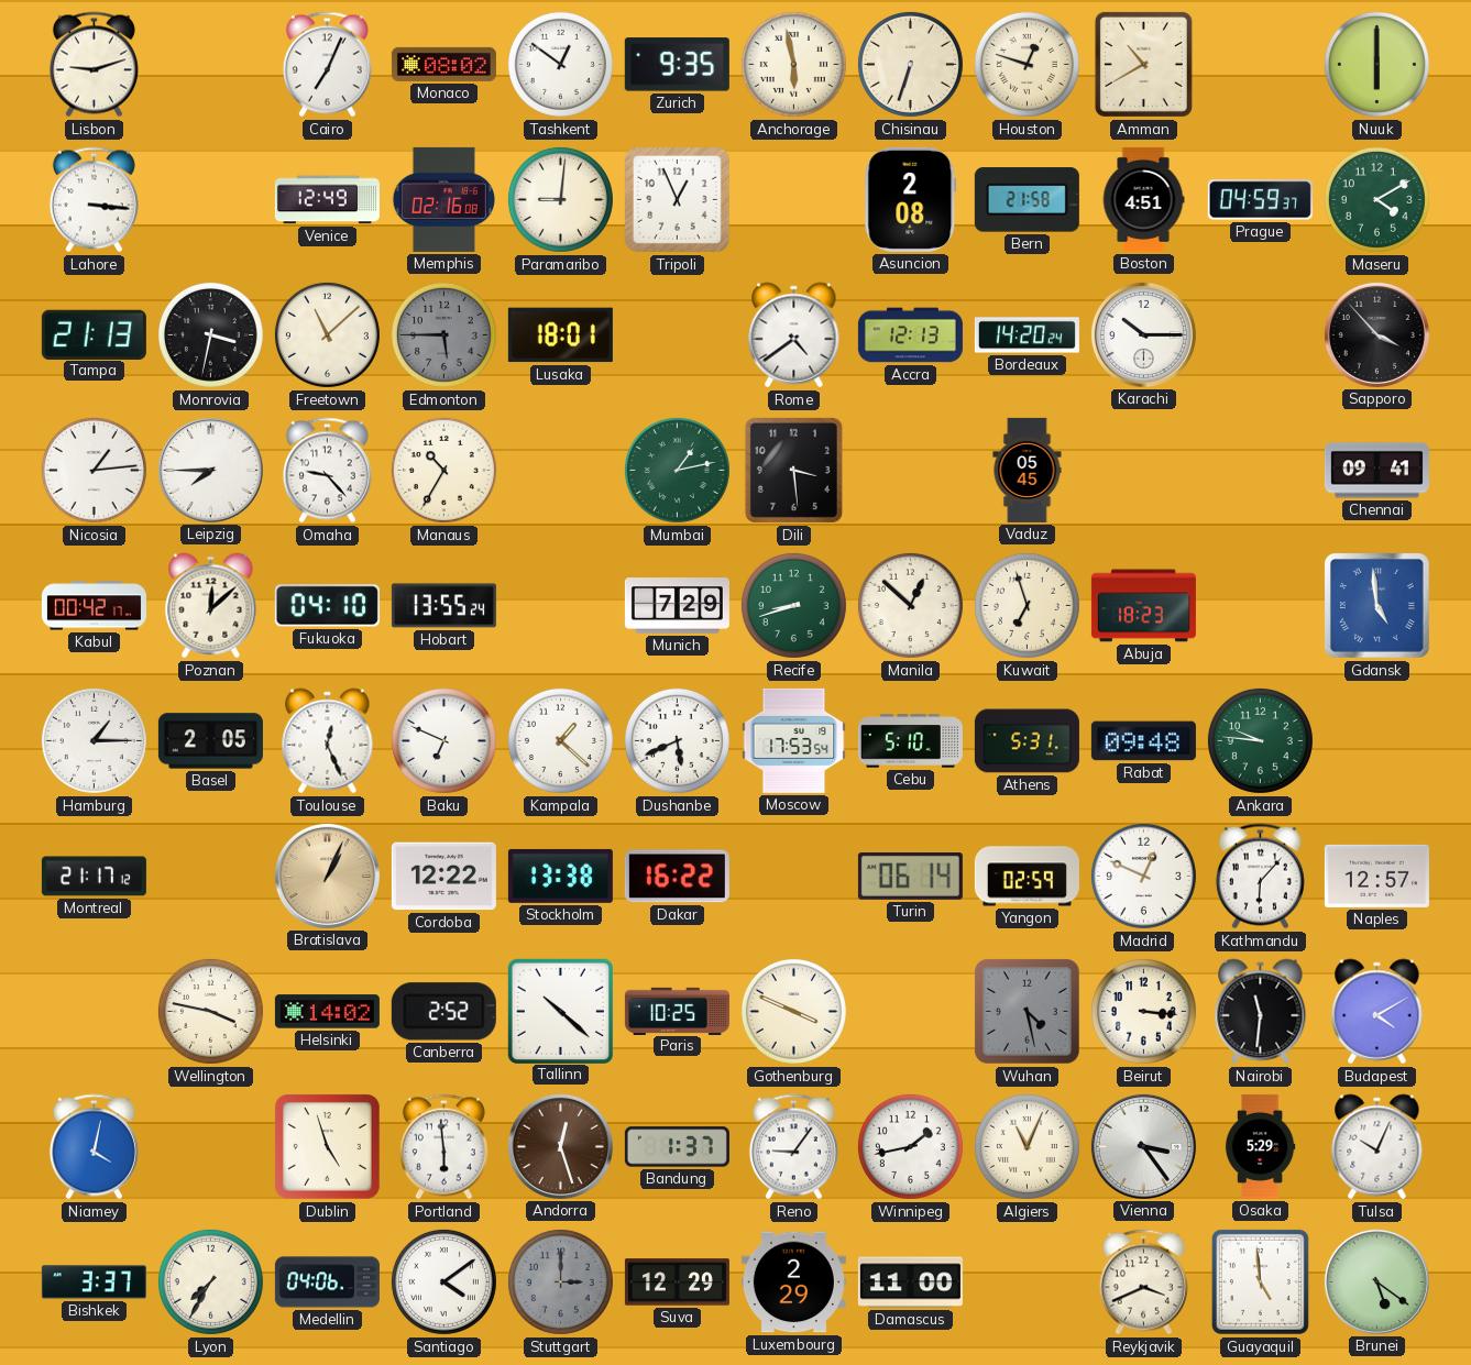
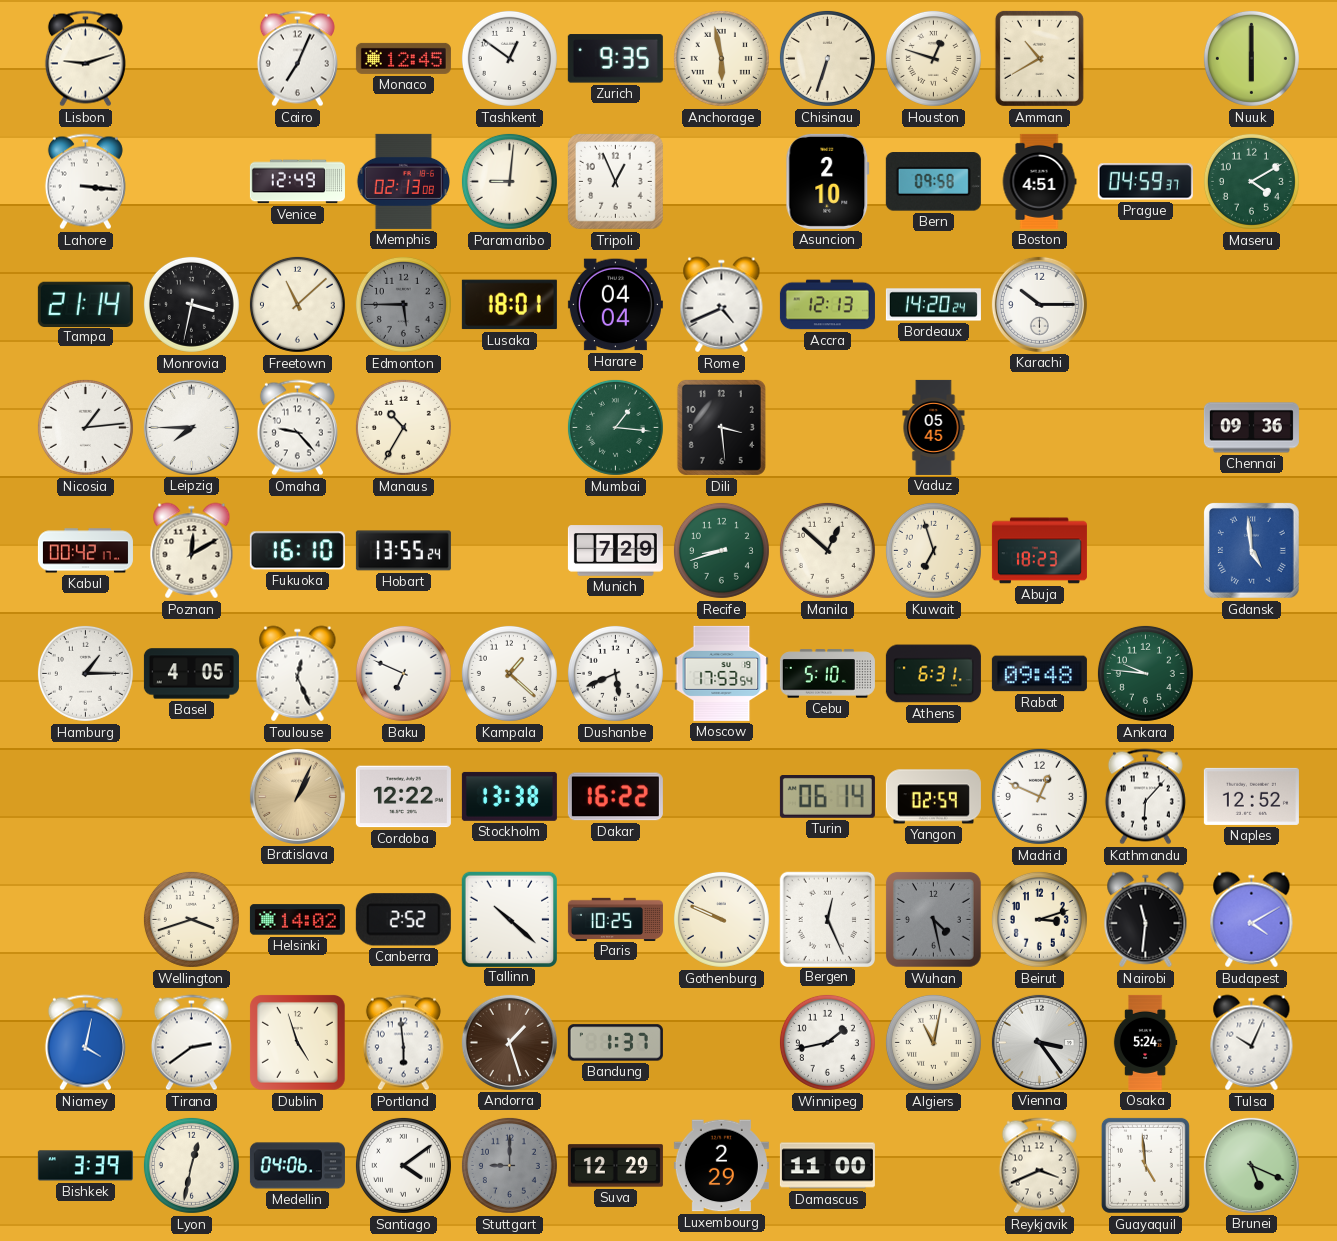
Monaco: 08:02 -> 12:45 (403, 58)
Memphis: 02:16 -> 02:13 (403, 181)
Asuncion: 2:08 -> 2:10 (828, 181)
Bern: 21:58 -> 09:58 (933, 182)
Tampa: 21:13 -> 21:14 (85, 304)
Harare: none -> 04:04 (615, 305)
Rome: 4:39 -> 4:41 (722, 305)
Sapporo: 3:53 -> none (1376, 334)
Mumbai: 1:13 -> 1:16 (615, 427)
Chennai: 09:41 -> 09:36 (1251, 428)
Poznan: 12:08 -> 12:10 (192, 551)
Fukuoka: 04:10 -> 16:10 (297, 551)
Basel: 2:05 -> 4:05 (191, 674)
Athens: 5:31 -> 6:31 (933, 674)
Montreal: 21:17 -> none (94, 877)
Naples: 12:57 -> 12:52 (1251, 796)
Wellington: 3:47 -> 3:42 (191, 919)
Gothenburg: 3:49 -> 9:49 (721, 919)
Bergen: none -> 12:26 (827, 919)
Beirut: 3:16 -> 3:12 (1039, 919)
Tirana: none -> 2:39 (191, 1043)
Andorra: 12:27 -> 1:27 (509, 1042)
Reno: 9:06 -> none (793, 1147)
Algiers: 11:04 -> 11:02 (933, 1042)
Osaka: 5:29 -> 5:24 (1145, 1042)
Bishkek: 3:37 -> 3:39 (85, 1166)
Lyon: 7:35 -> 12:32 (191, 1165)
Stuttgart: 3:00 -> 9:00 (509, 1165)
Brunei: 5:21 -> 5:19 (1251, 1165)
